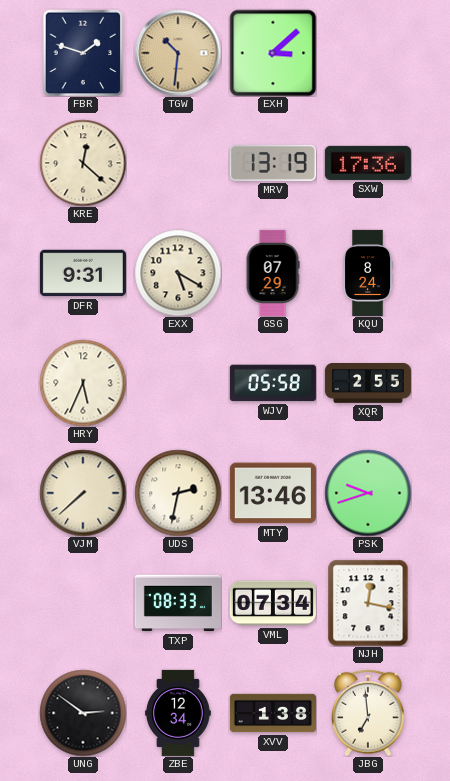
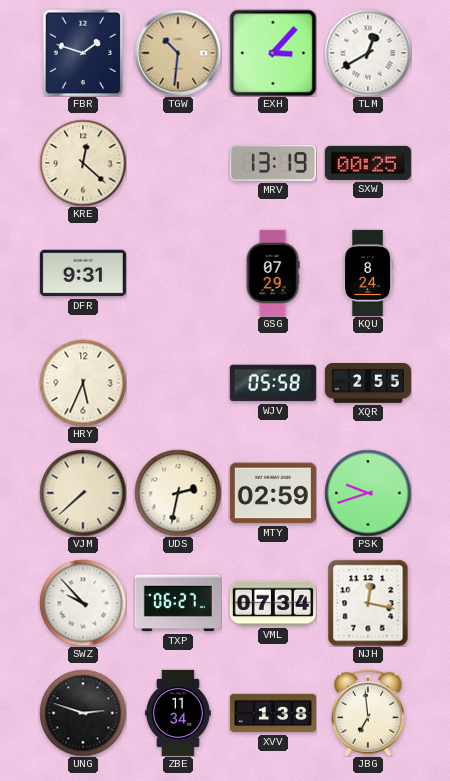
EXH: 3:08 -> 3:07 (273, 53)
TLM: none -> 12:40 (368, 53)
SXW: 17:36 -> 00:25 (368, 163)
EXX: 5:20 -> none (178, 273)
MTY: 13:46 -> 02:59 (273, 493)
SWZ: none -> 9:53 (83, 603)
TXP: 08:33 -> 06:27 (178, 603)
UNG: 2:51 -> 2:48 (83, 713)
ZBE: 12:34 -> 11:34 (178, 713)
